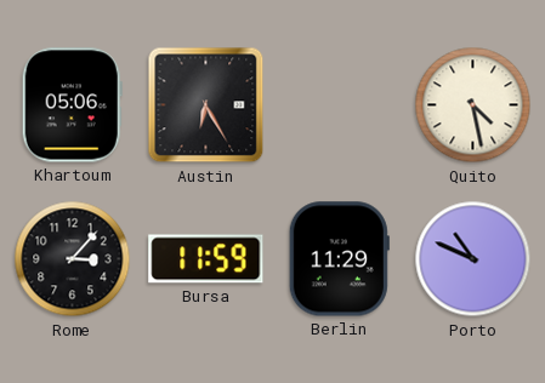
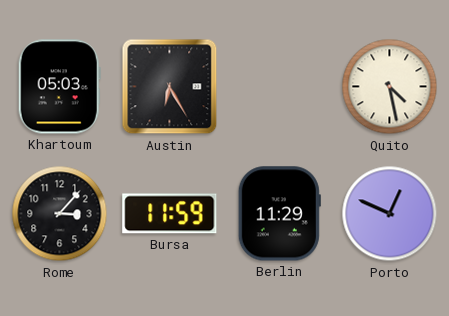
Khartoum: 05:06 -> 05:03 (59, 87)
Porto: 10:49 -> 12:49 (390, 214)
